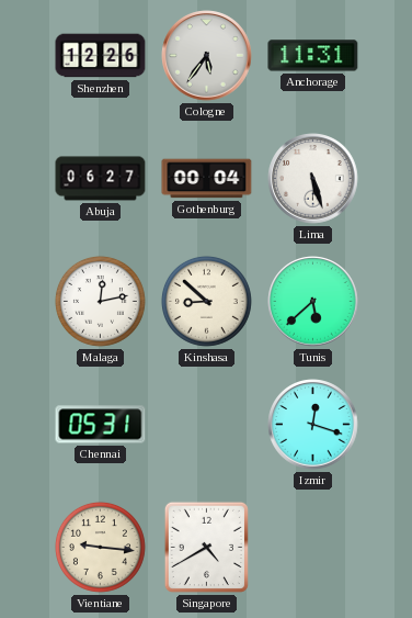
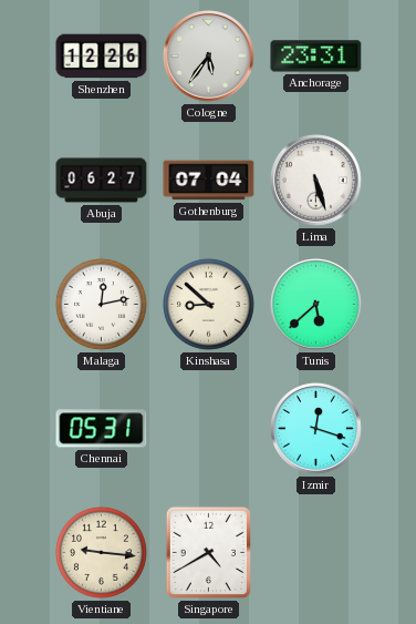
Anchorage: 11:31 -> 23:31 (316, 57)
Gothenburg: 00:04 -> 07:04 (209, 181)
